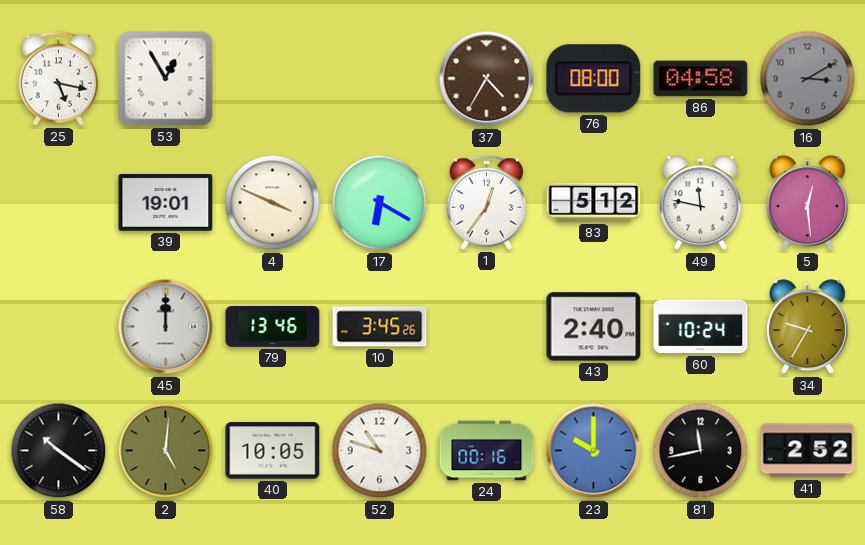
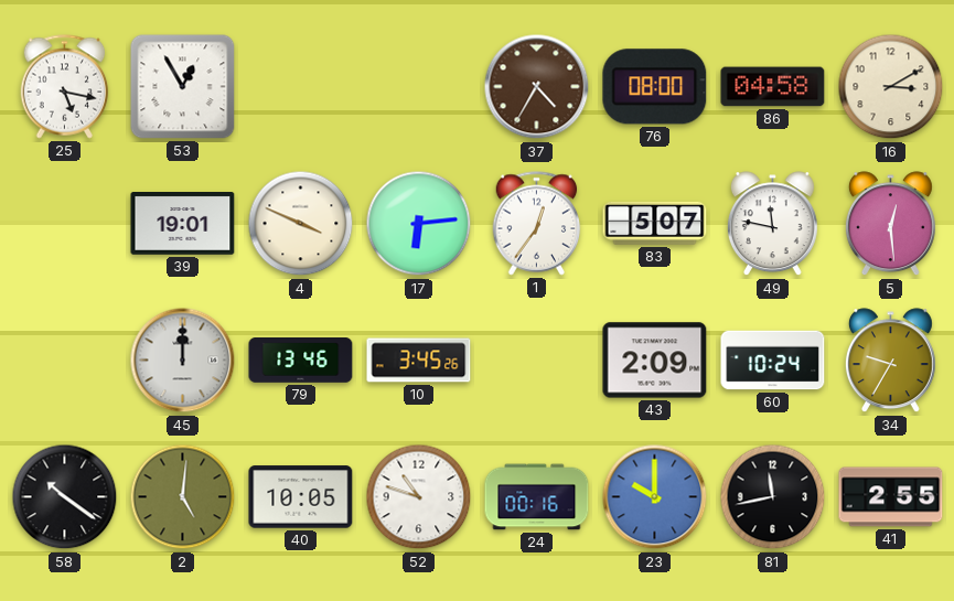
16 dial: grey -> cream (891, 87)
17: 6:20 -> 6:14 (419, 224)
83: 5:12 -> 5:07 (655, 223)
43: 2:40 -> 2:09 (655, 361)
41: 2:52 -> 2:55 (891, 497)
